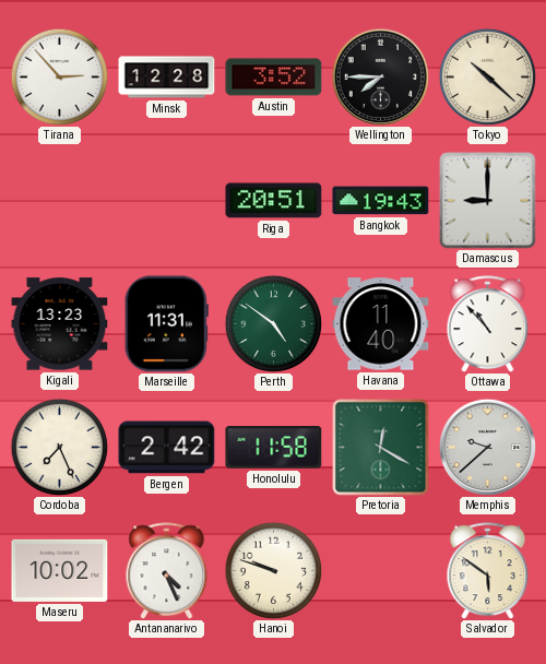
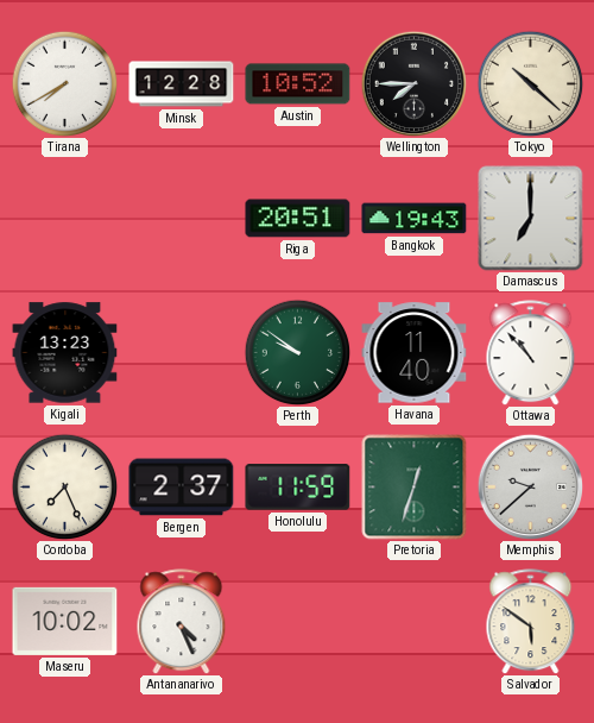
Tirana: 2:53 -> 7:40 (64, 83)
Austin: 3:52 -> 10:52 (298, 84)
Damascus: 9:00 -> 7:00 (531, 219)
Marseille: 11:31 -> none (166, 324)
Perth: 4:51 -> 9:51 (297, 352)
Bergen: 2:42 -> 2:37 (182, 488)
Honolulu: 11:58 -> 11:59 (298, 488)
Pretoria: 12:20 -> 12:33 (415, 488)
Hanoi: 9:48 -> none (273, 570)
